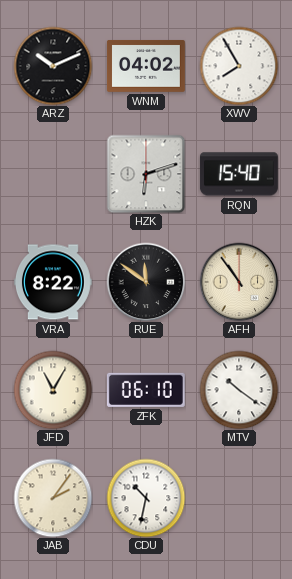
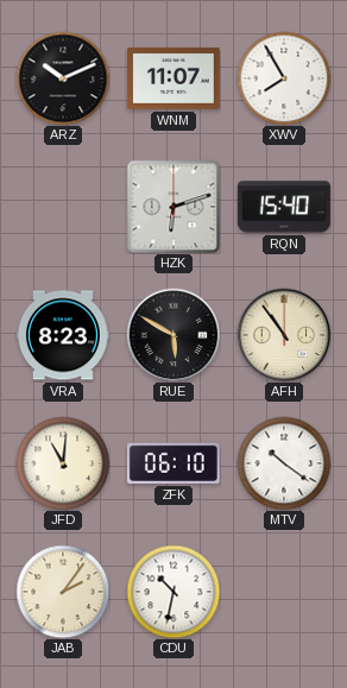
WNM: 04:02 -> 11:07 (173, 78)
VRA: 8:22 -> 8:23 (63, 335)
RUE: 11:51 -> 5:50 (173, 335)
JFD: 11:05 -> 11:01 (63, 463)
